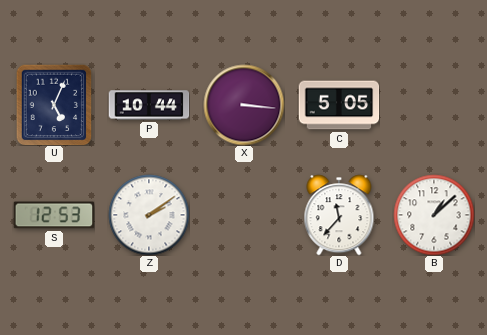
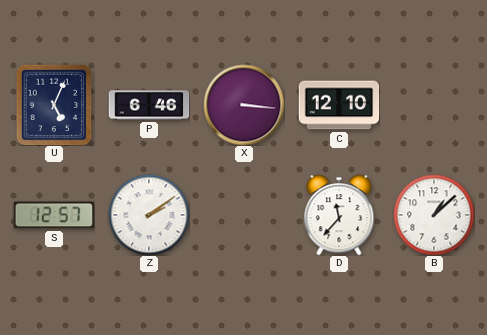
P: 10:44 -> 6:46 (149, 105)
C: 5:05 -> 12:10 (339, 105)
S: 12:53 -> 12:57 (54, 215)
